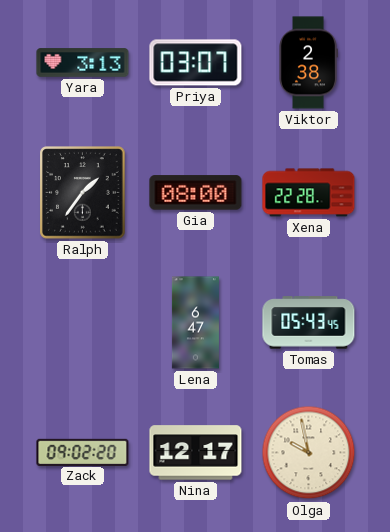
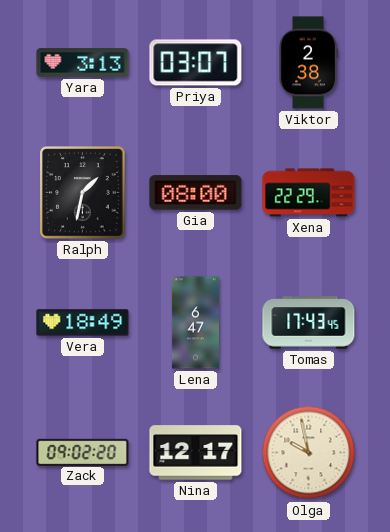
Ralph: 1:36 -> 1:32 (83, 193)
Xena: 22:28 -> 22:29 (309, 193)
Vera: none -> 18:49 (83, 323)
Tomas: 05:43 -> 17:43 (309, 323)
